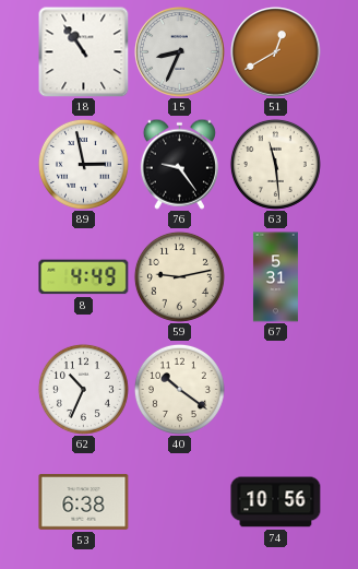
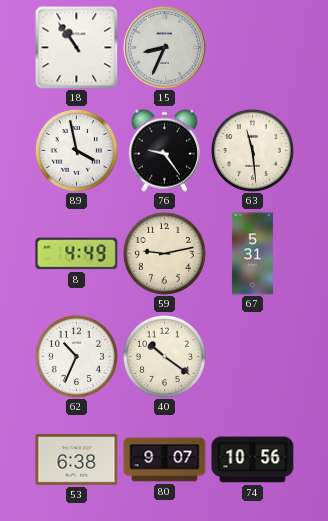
51: 12:40 -> none (276, 52)
89: 2:58 -> 3:58 (76, 150)
80: none -> 9:07 (165, 460)
